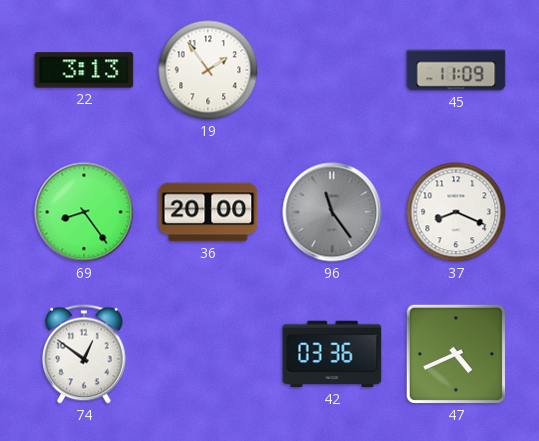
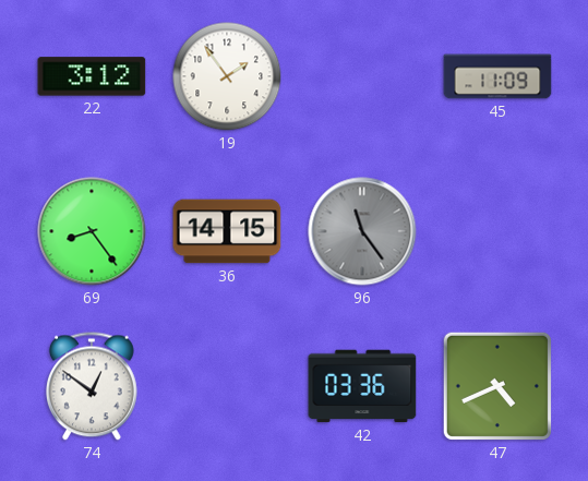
22: 3:13 -> 3:12 (92, 76)
36: 20:00 -> 14:15 (227, 231)
37: 8:19 -> none (456, 212)
